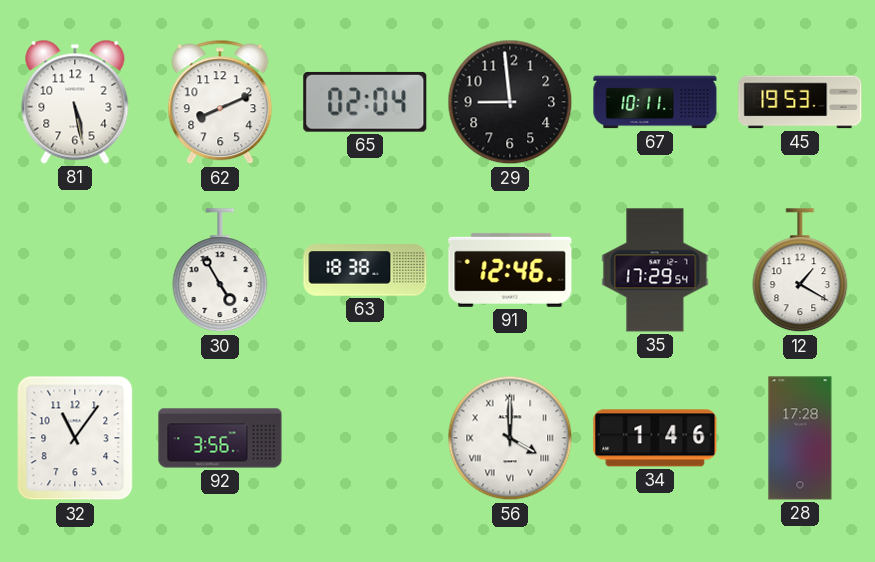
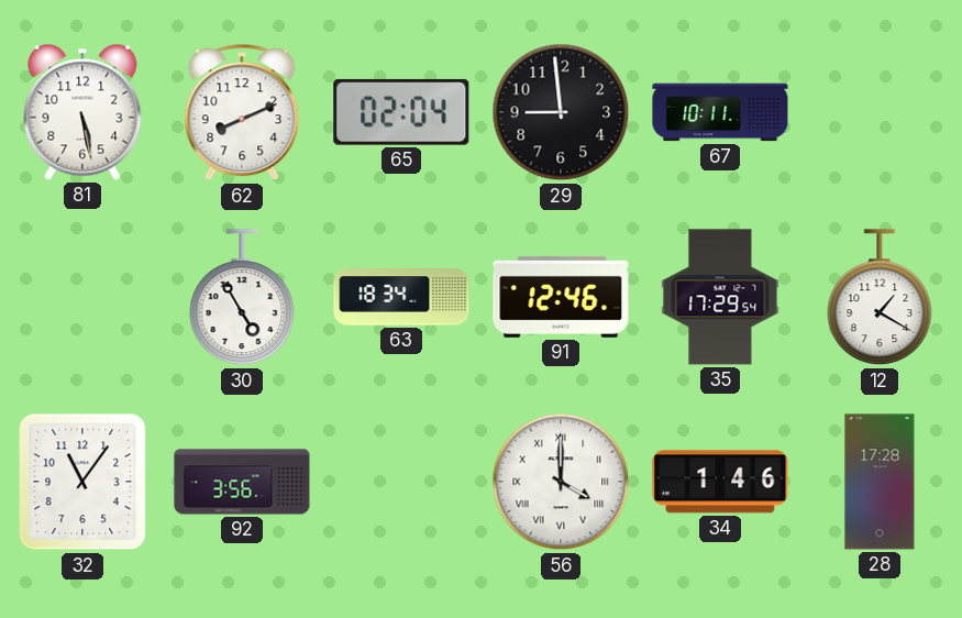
45: 19:53 -> none (800, 102)
63: 18:38 -> 18:34 (401, 297)
